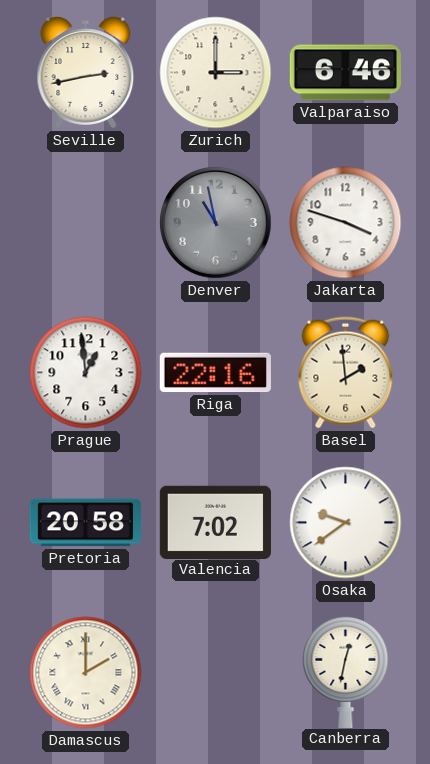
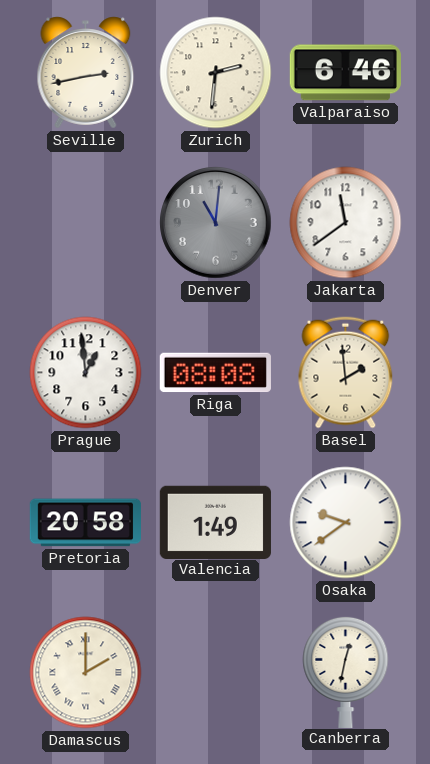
Zurich: 3:00 -> 2:31 (216, 73)
Denver: 10:58 -> 11:01 (216, 223)
Jakarta: 3:48 -> 11:39 (346, 223)
Riga: 22:16 -> 08:08 (215, 373)
Valencia: 7:02 -> 1:49 (215, 522)
